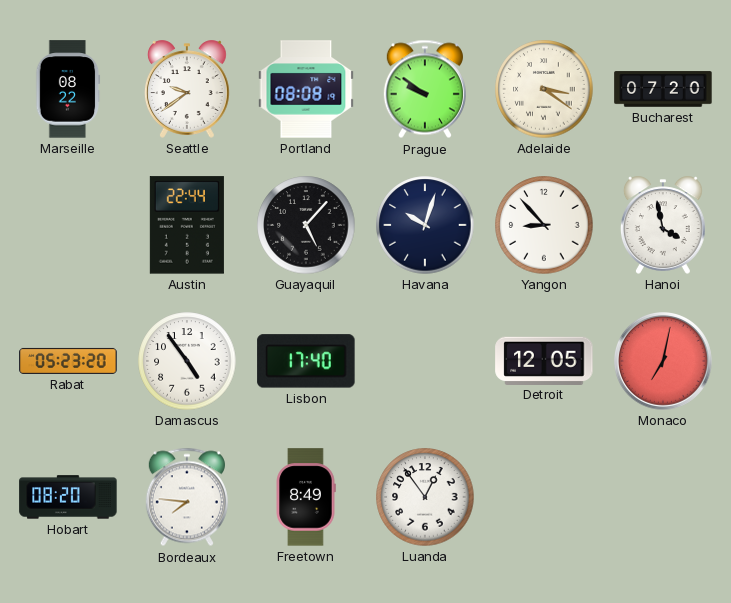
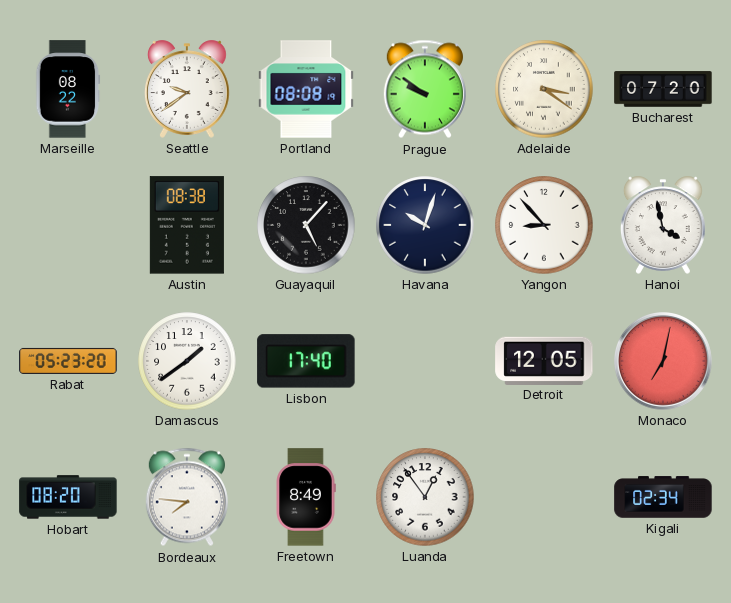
Austin: 22:44 -> 08:38 (187, 225)
Damascus: 4:54 -> 1:39 (187, 361)
Kigali: none -> 02:34 (663, 497)
